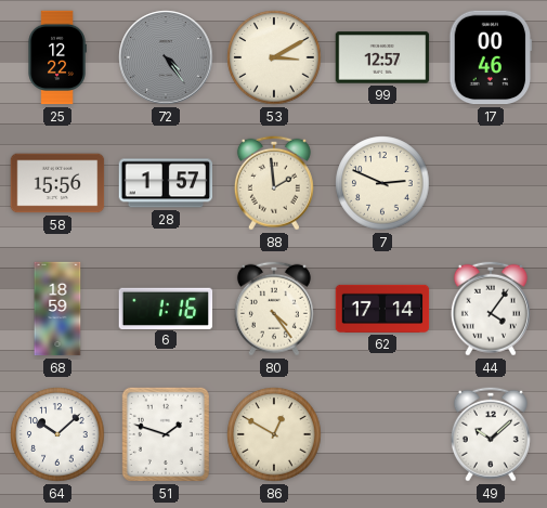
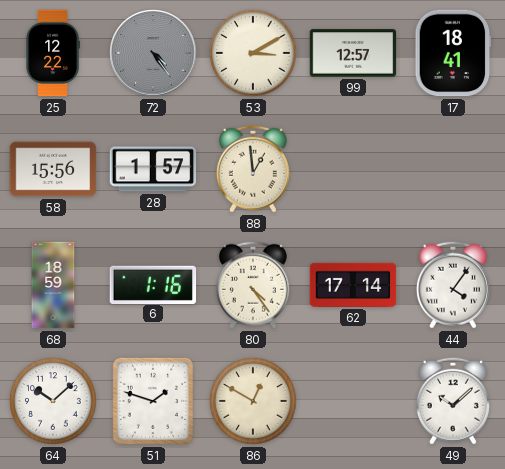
17: 00:46 -> 18:41 (453, 53)
88: 1:59 -> 12:59 (253, 169)
7: 2:49 -> none (382, 183)
